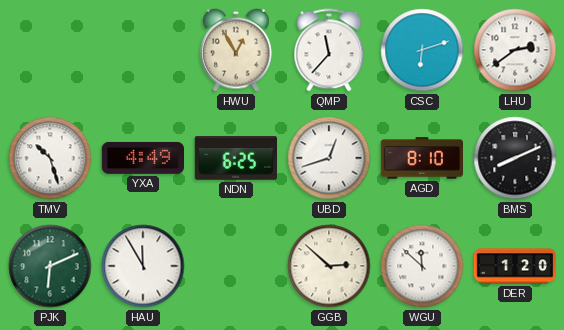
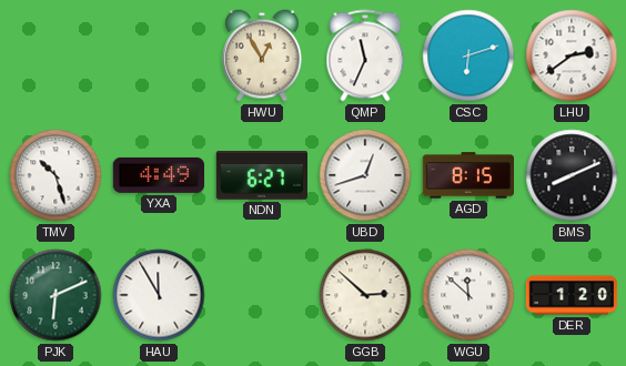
QMP: 11:37 -> 11:34 (365, 55)
NDN: 6:25 -> 6:27 (261, 176)
AGD: 8:10 -> 8:15 (467, 175)
